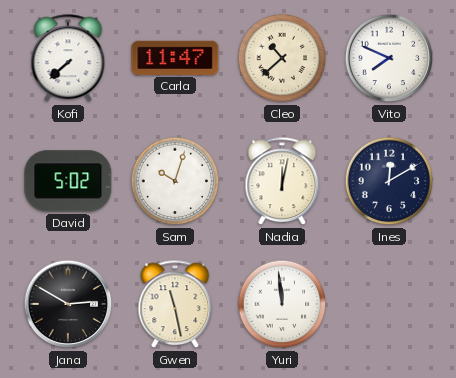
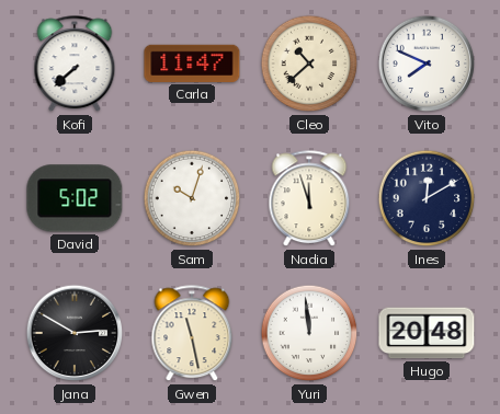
Nadia: 12:02 -> 11:57 (309, 199)
Hugo: none -> 20:48 (427, 333)
